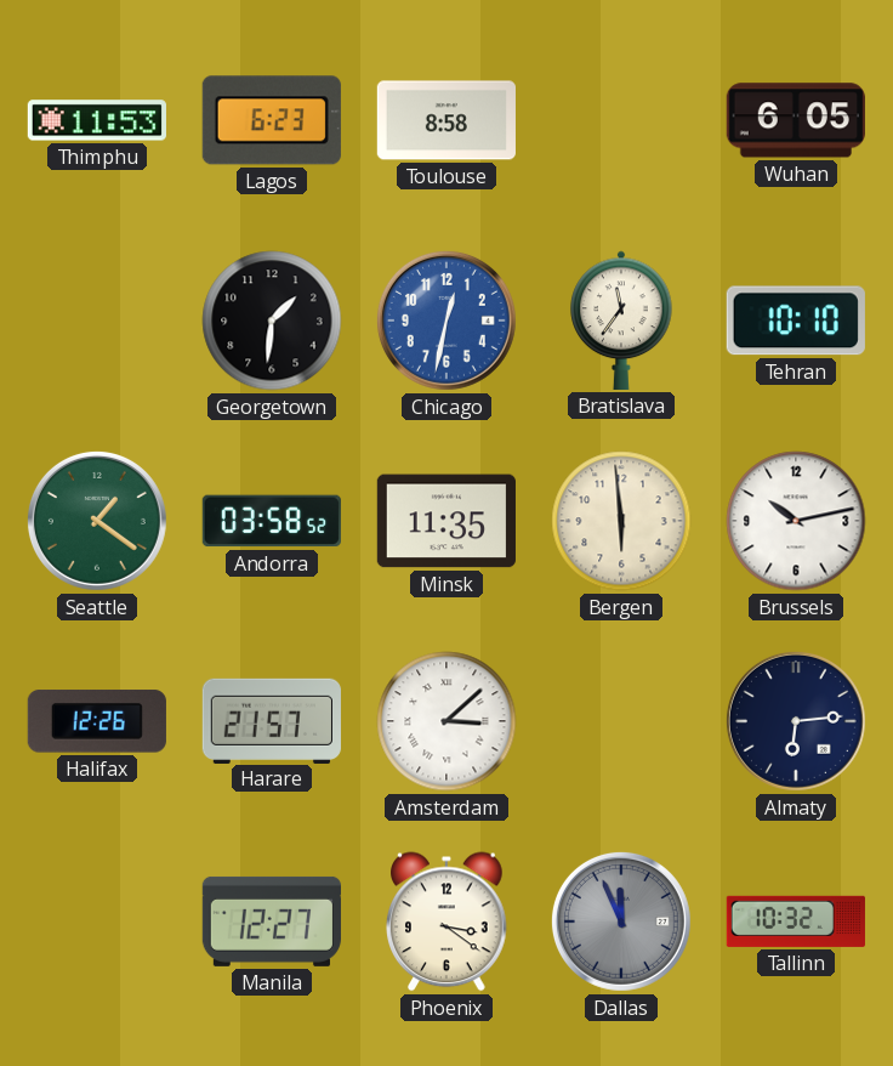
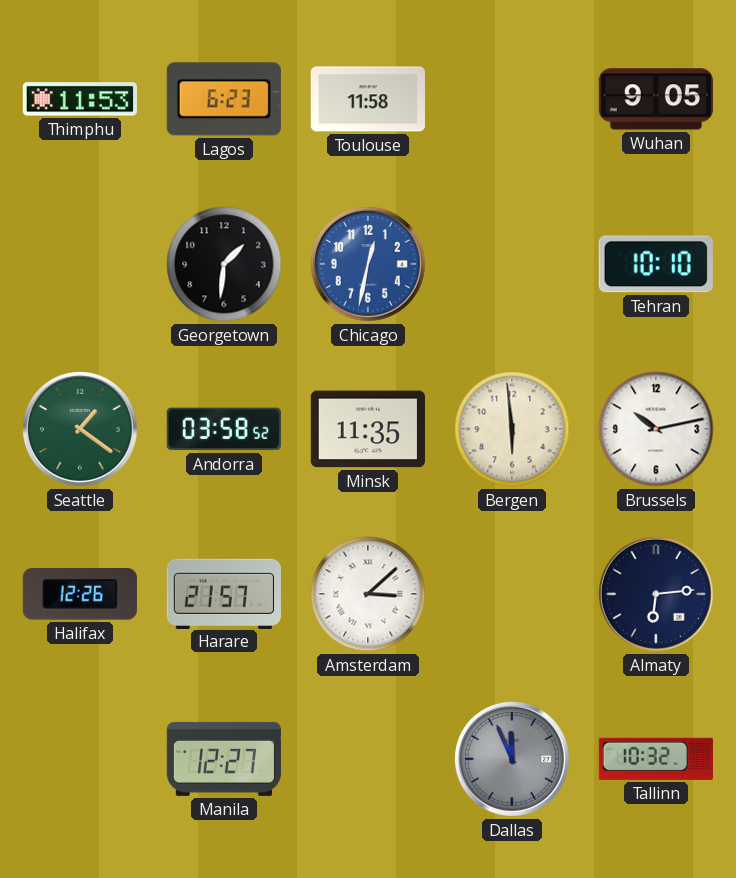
Toulouse: 8:58 -> 11:58 (368, 99)
Wuhan: 6:05 -> 9:05 (656, 99)
Bratislava: 11:36 -> none (621, 321)
Phoenix: 3:21 -> none (448, 922)
